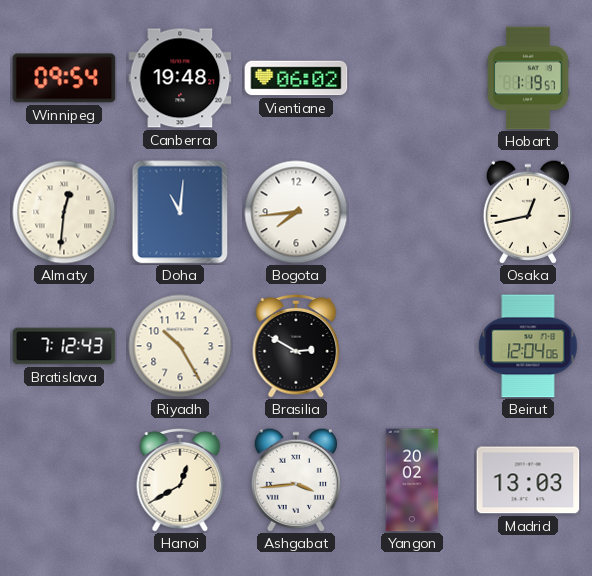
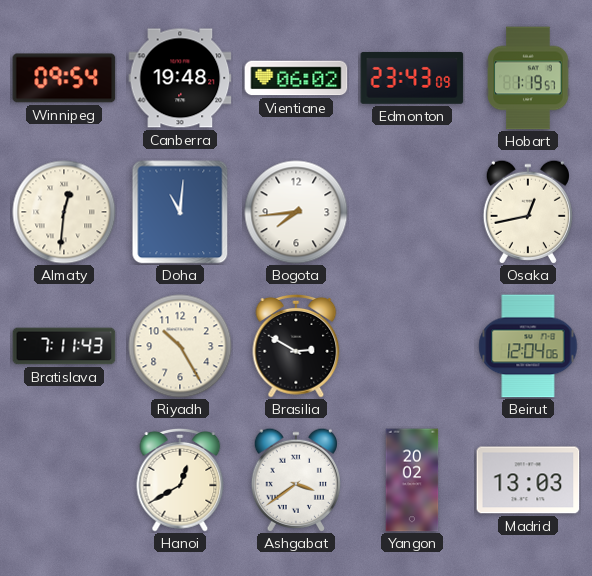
Edmonton: none -> 23:43 (412, 78)
Bratislava: 7:12 -> 7:11 (64, 346)
Ashgabat: 3:44 -> 3:39 (296, 480)
